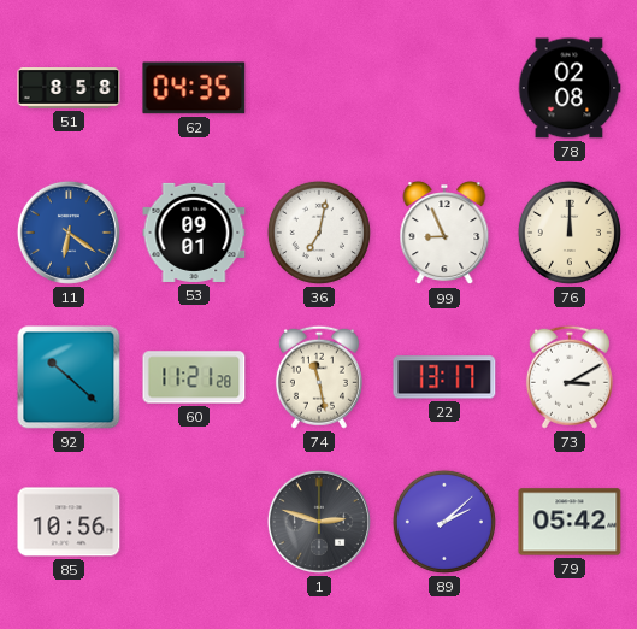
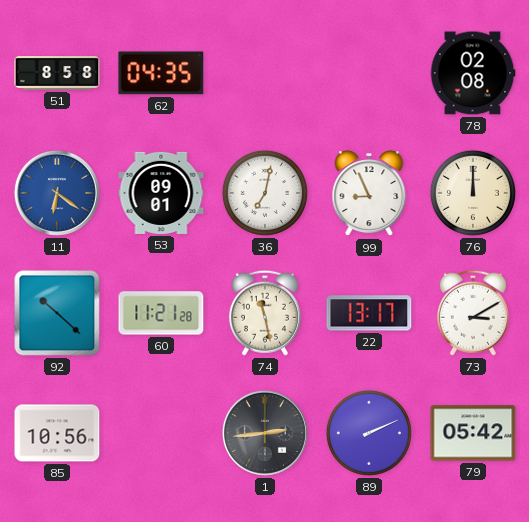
1: 2:48 -> 2:44 (265, 433)
89: 2:08 -> 2:11 (369, 433)
